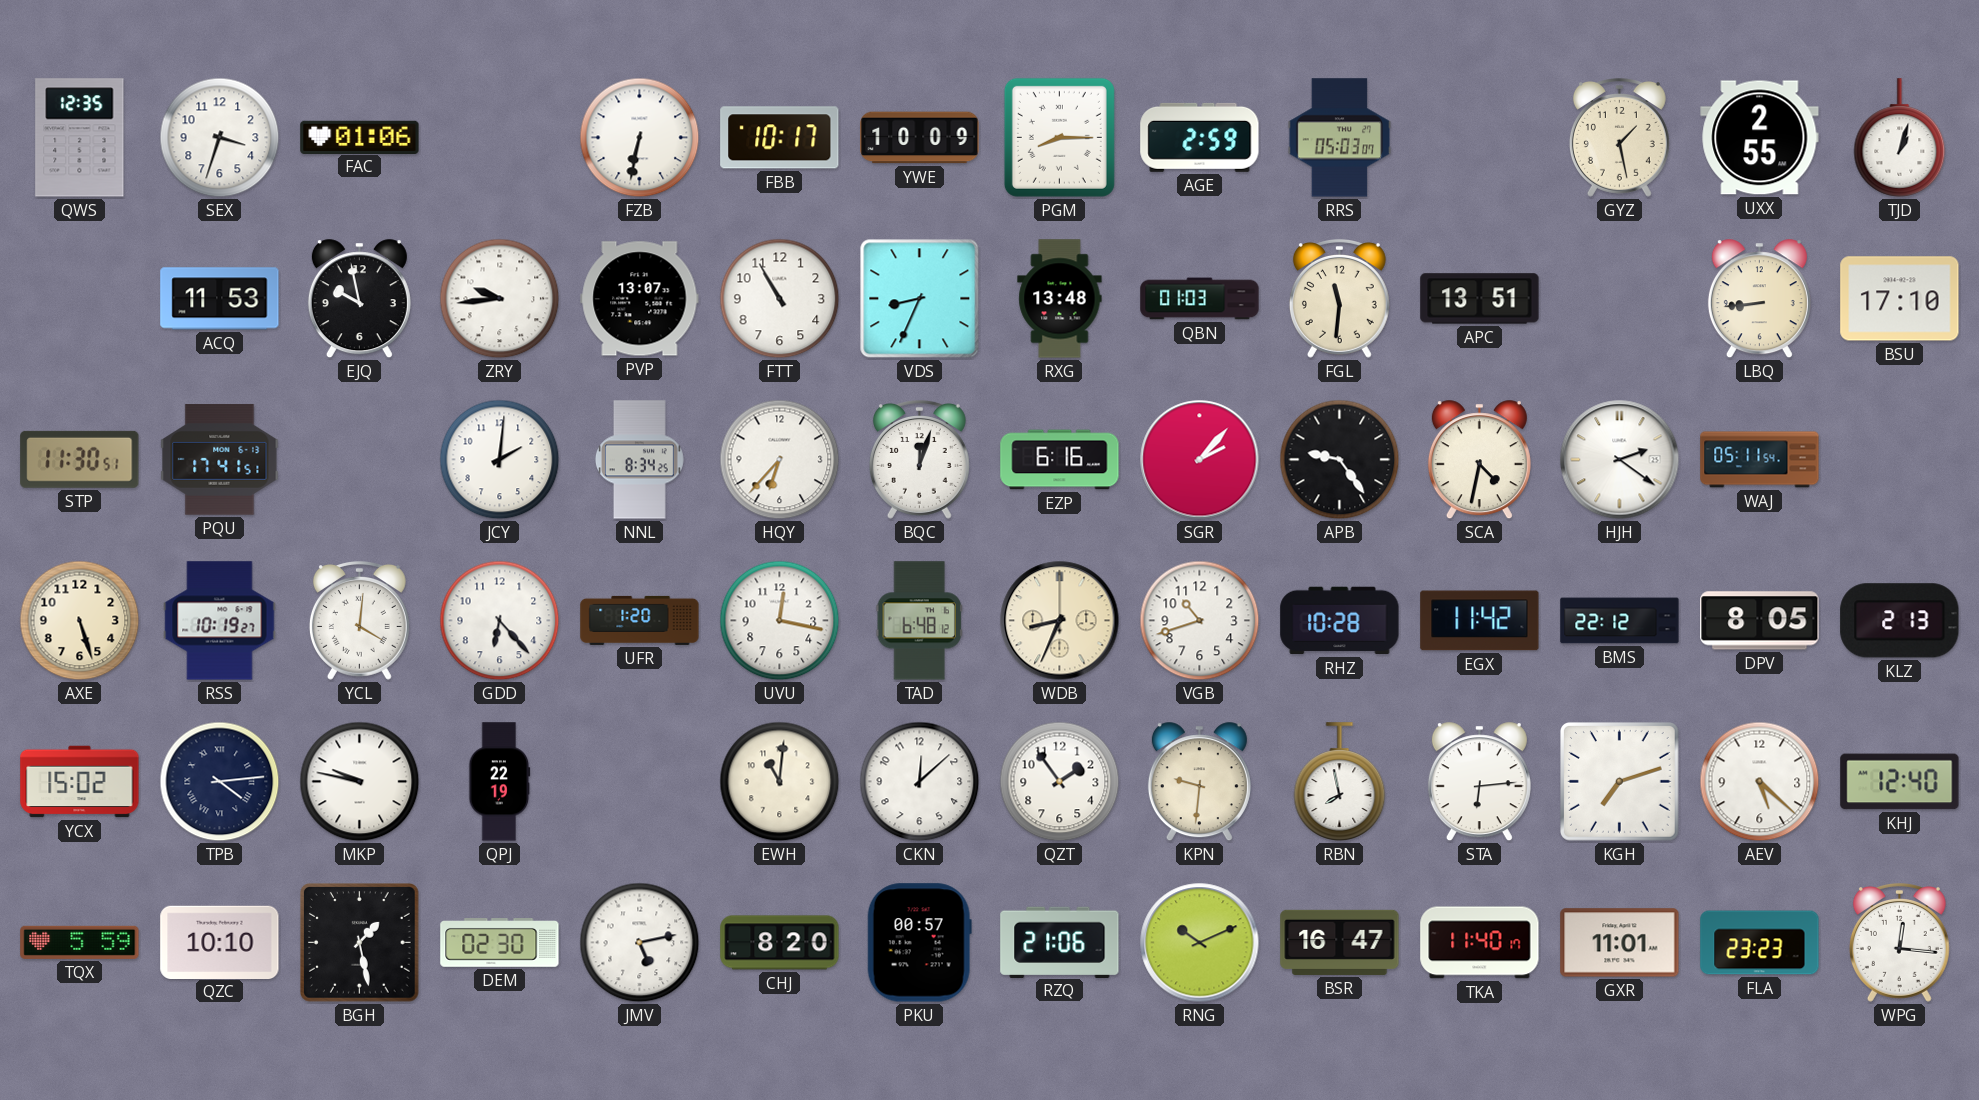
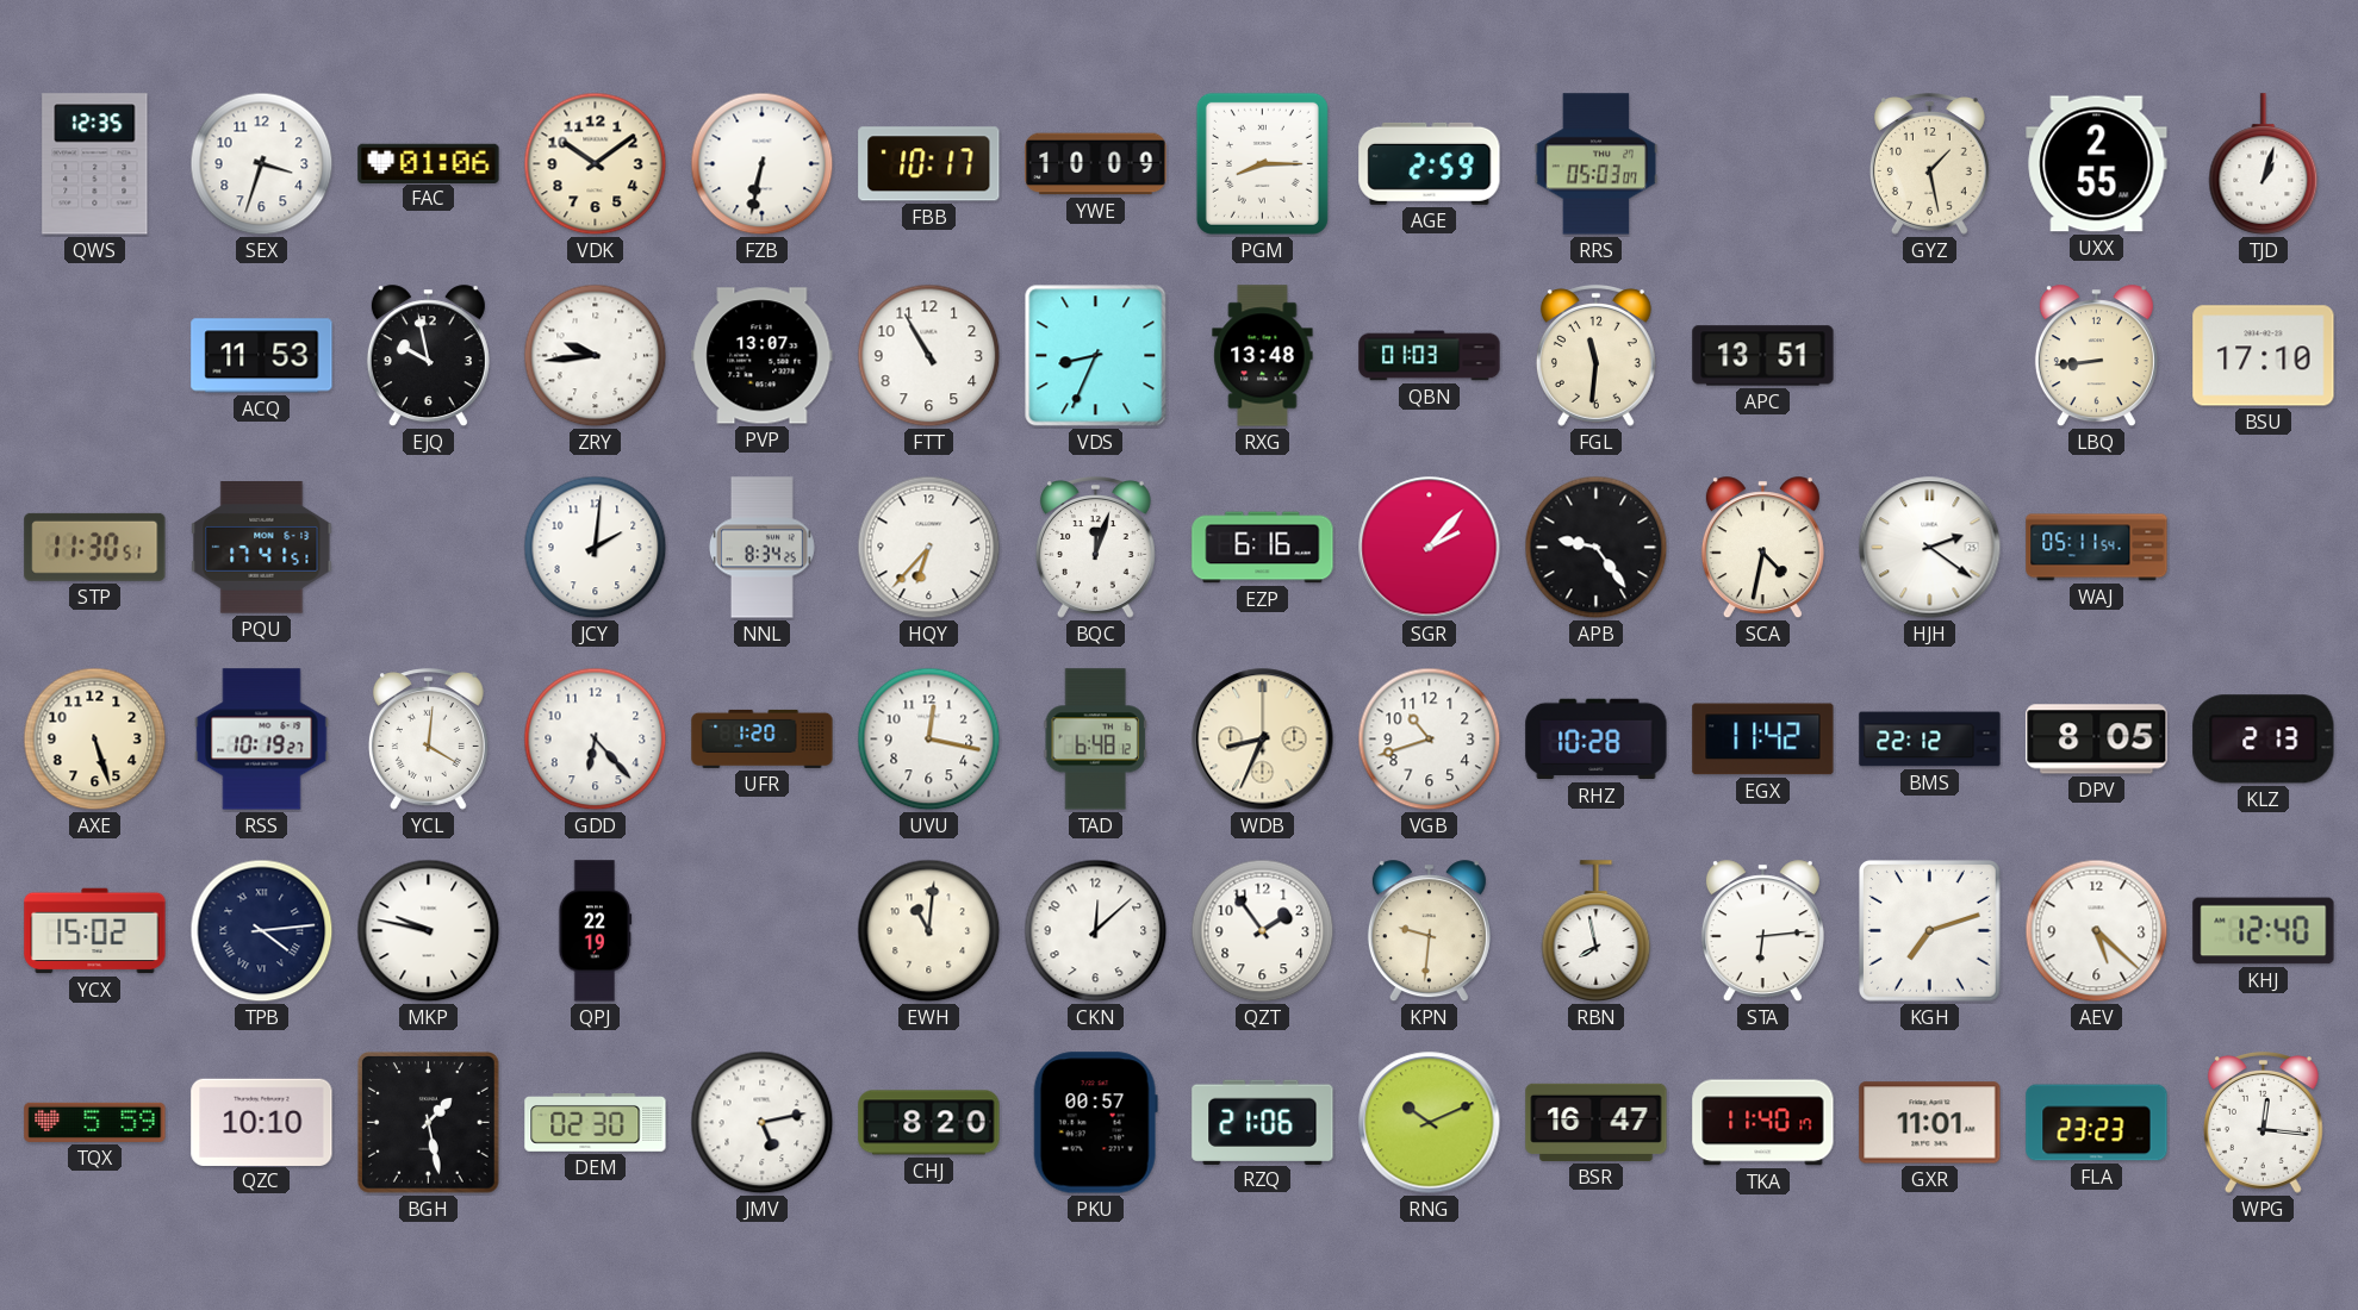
VDK: none -> 10:09 (596, 164)
